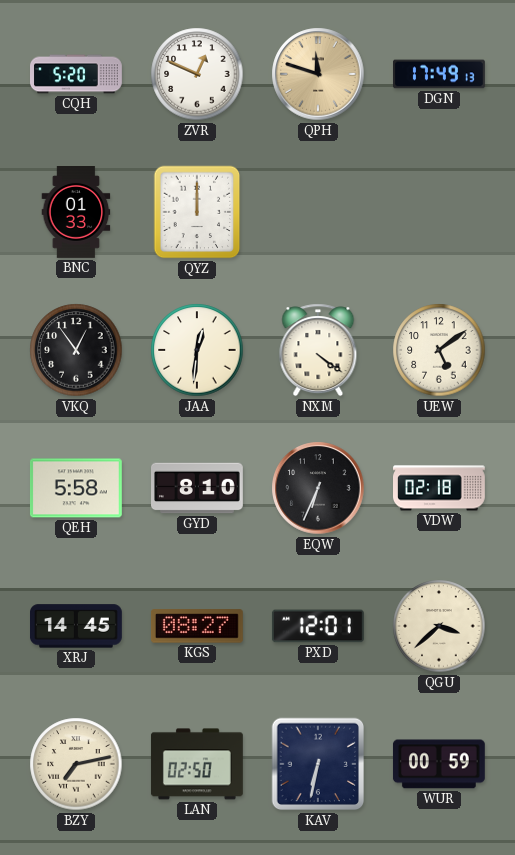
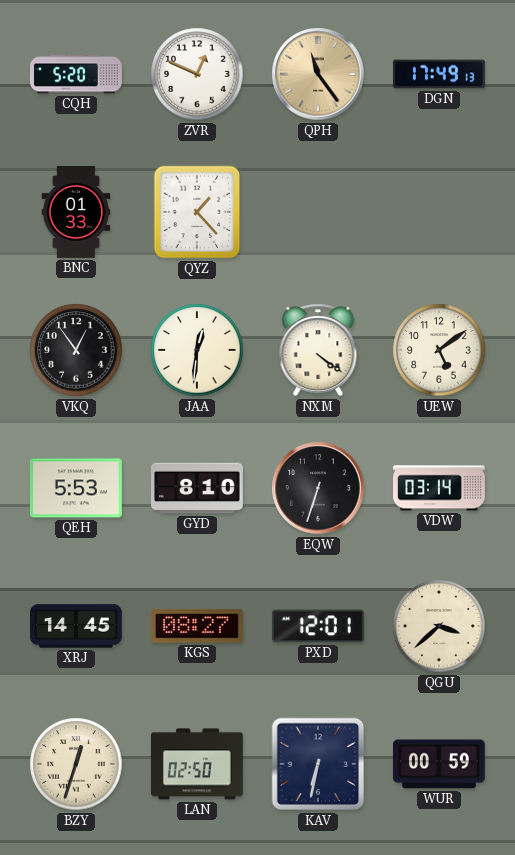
QPH: 11:48 -> 11:24 (318, 74)
QYZ: 12:00 -> 1:23 (197, 212)
QEH: 5:58 -> 5:53 (76, 488)
EQW: 6:34 -> 6:33 (318, 488)
VDW: 02:18 -> 03:14 (440, 488)
BZY: 7:13 -> 12:33 (76, 764)
